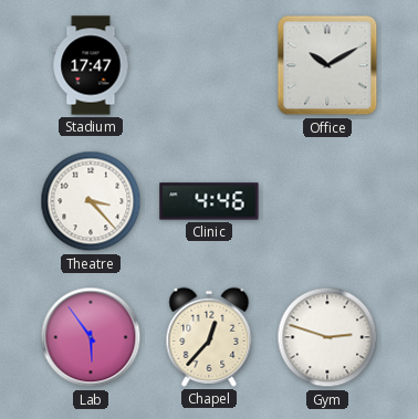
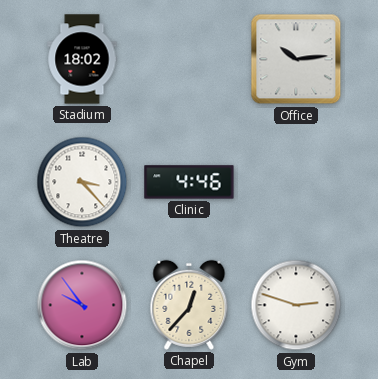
Stadium: 17:47 -> 18:02 (82, 59)
Office: 10:10 -> 10:14 (296, 59)
Lab: 5:54 -> 9:54 (82, 305)
